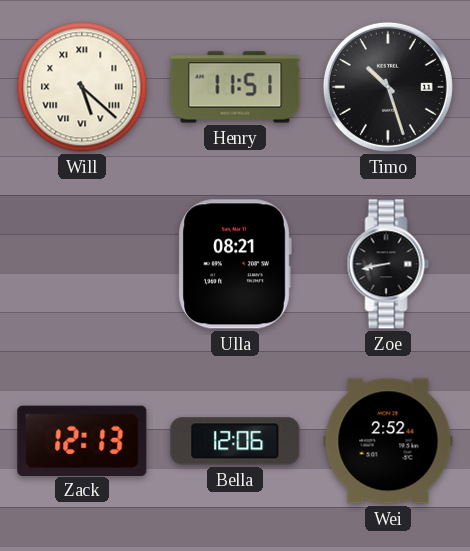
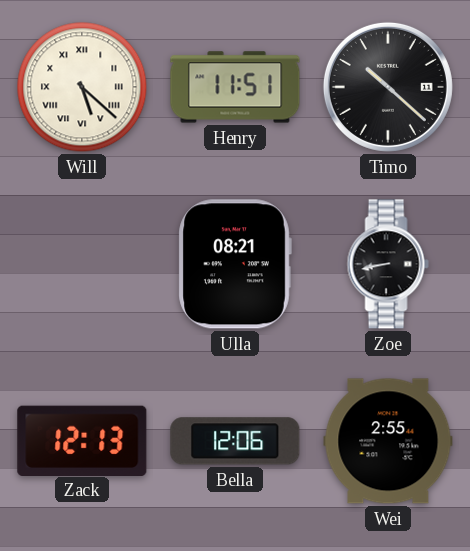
Timo: 10:27 -> 10:22 (388, 87)
Wei: 2:52 -> 2:55 (388, 441)
